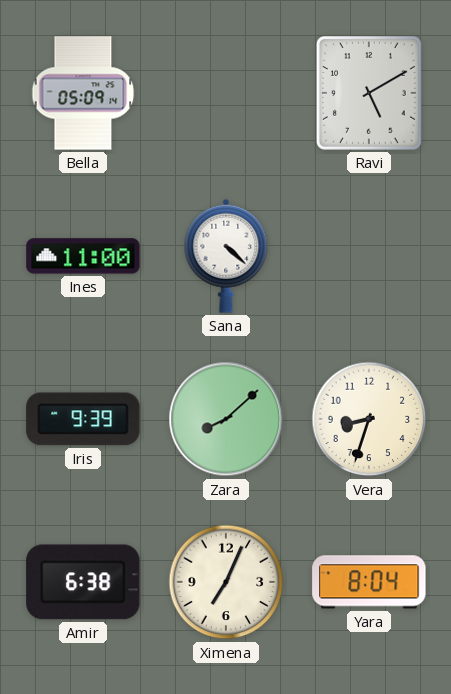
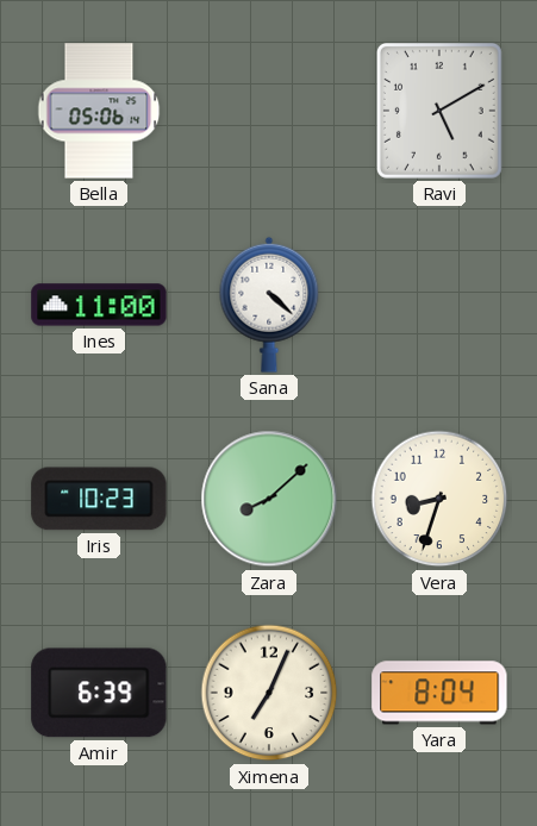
Bella: 05:09 -> 05:06 (99, 111)
Iris: 9:39 -> 10:23 (99, 499)
Amir: 6:38 -> 6:39 (99, 693)
